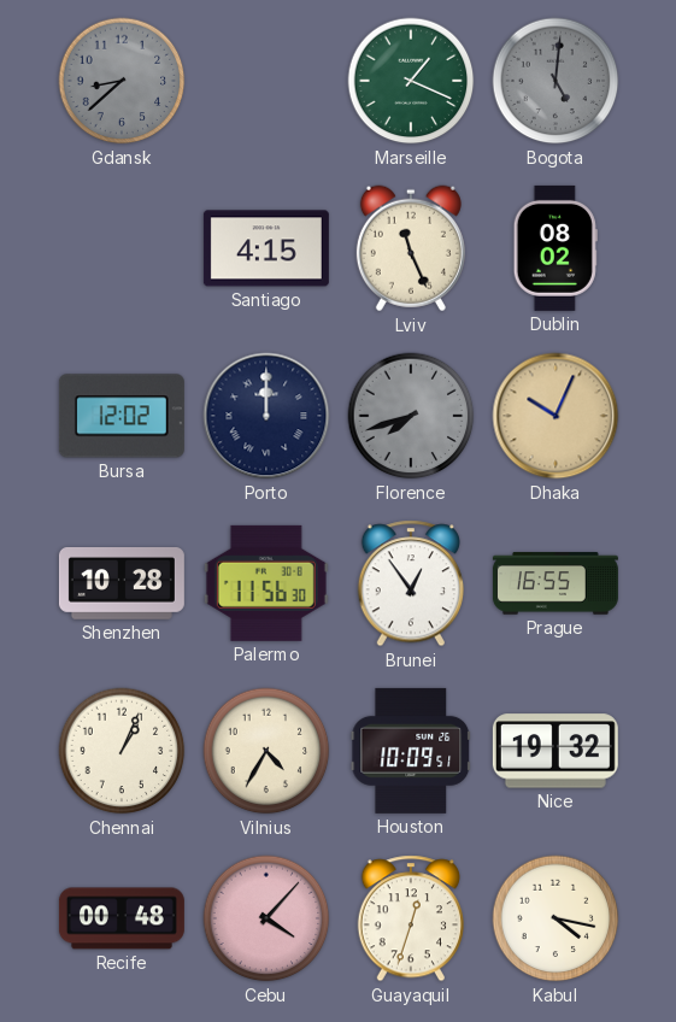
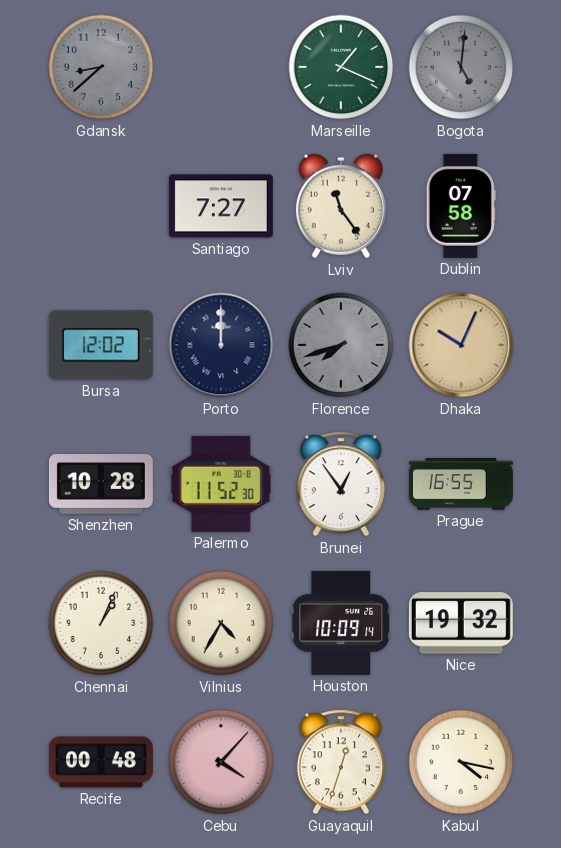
Santiago: 4:15 -> 7:27 (221, 206)
Lviv: 11:26 -> 11:24 (341, 206)
Dublin: 08:02 -> 07:58 (461, 206)
Palermo: 11:56 -> 11:52 (221, 484)
Houston: 10:09:51 -> 10:09:14 (341, 623)
